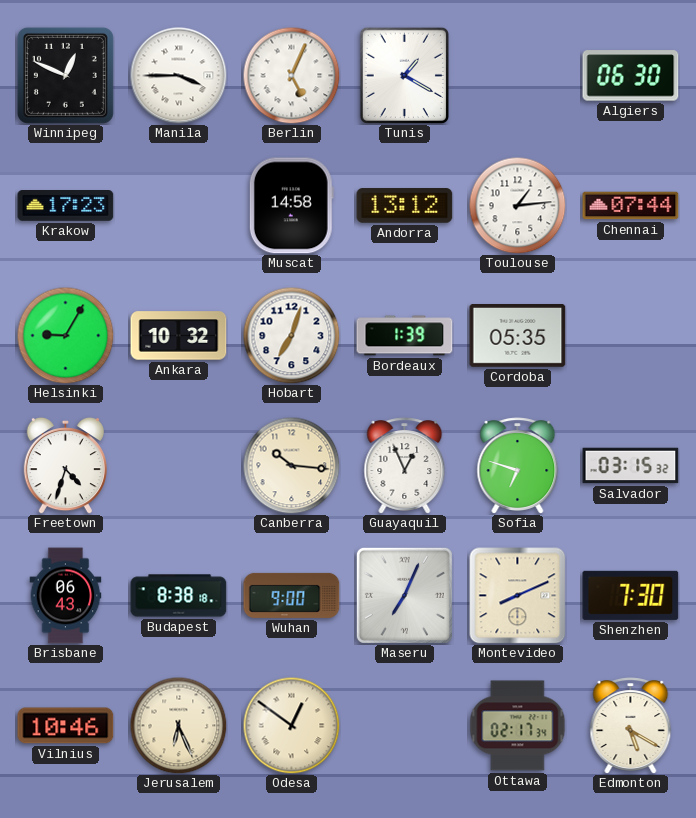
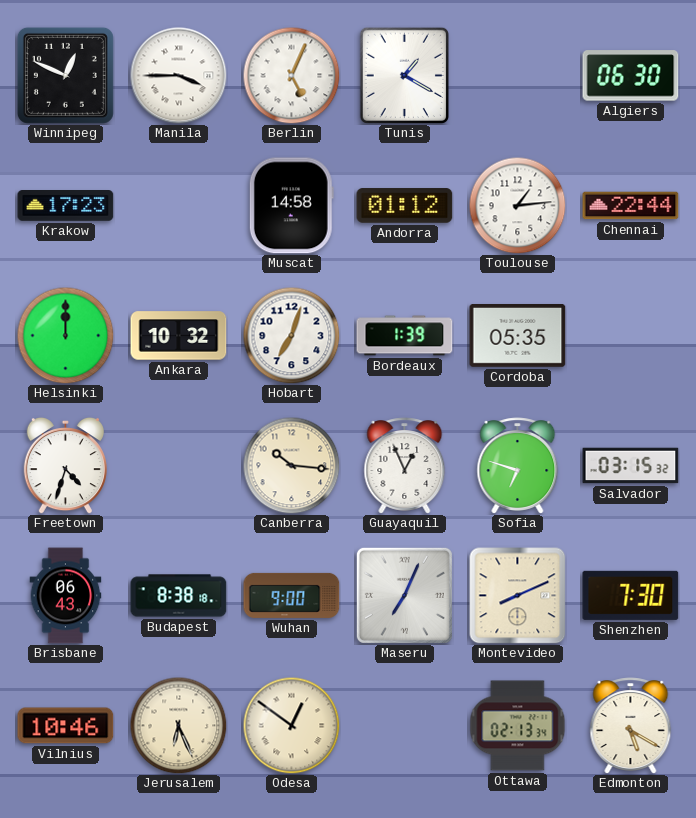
Andorra: 13:12 -> 01:12 (405, 206)
Chennai: 07:44 -> 22:44 (631, 206)
Helsinki: 9:05 -> 12:00 (65, 335)
Ottawa: 02:17 -> 02:13 (518, 726)
